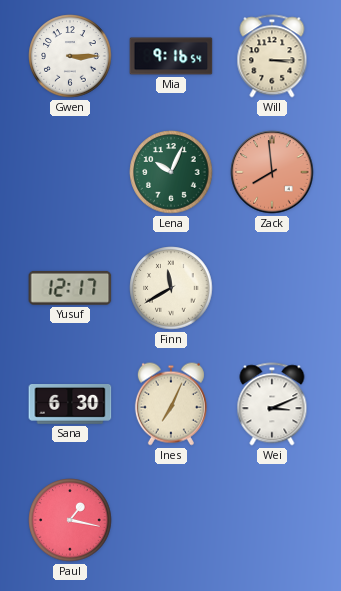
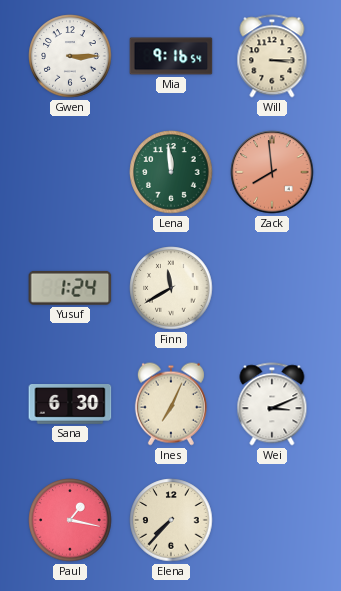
Lena: 10:04 -> 11:59 (171, 172)
Yusuf: 12:17 -> 1:24 (70, 288)
Elena: none -> 7:37 (171, 520)
